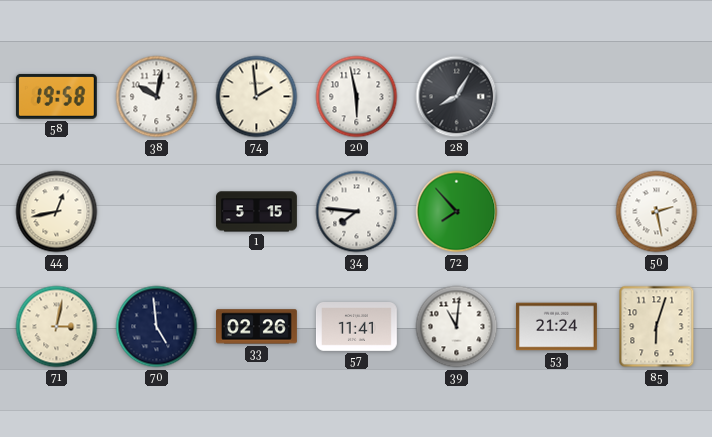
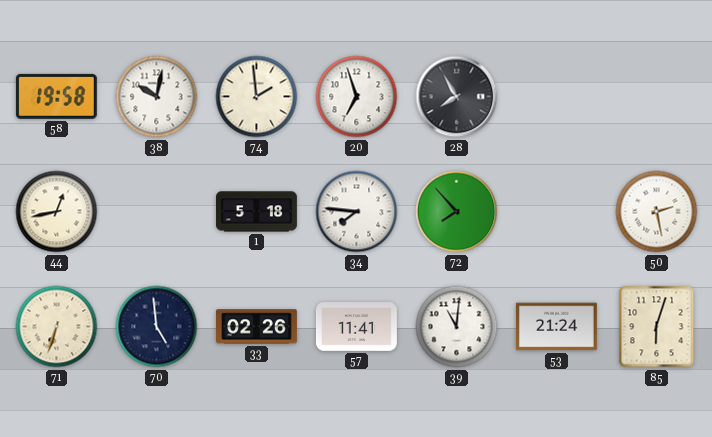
20: 5:58 -> 6:57 (357, 97)
28: 8:05 -> 7:55 (457, 97)
1: 5:15 -> 5:18 (257, 212)
71: 3:02 -> 6:33 (57, 327)
